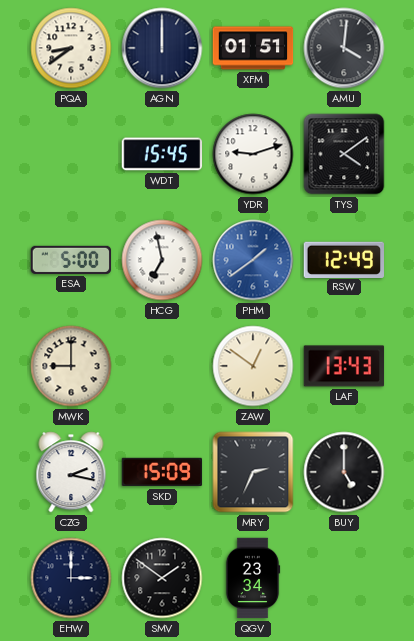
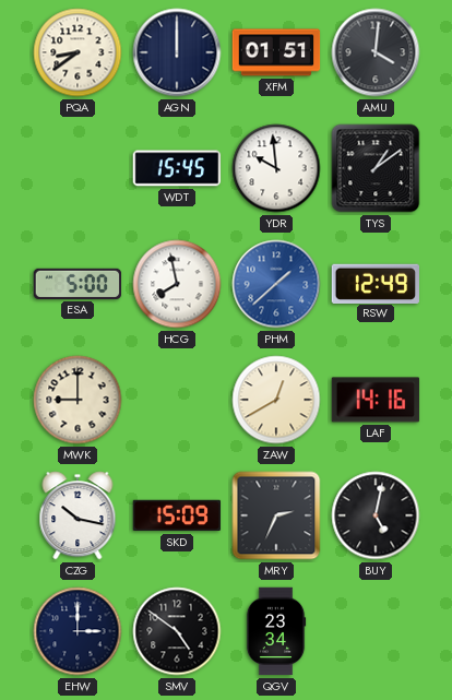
YDR: 9:12 -> 9:59 (276, 168)
TYS: 4:09 -> 1:09 (376, 168)
HCG: 6:58 -> 7:58 (177, 284)
PHM: 1:39 -> 1:38 (276, 284)
ZAW: 12:51 -> 12:40 (276, 400)
LAF: 13:43 -> 14:16 (376, 400)
CZG: 2:17 -> 10:17 (78, 515)
BUY: 5:00 -> 5:02 (376, 515)
SMV: 1:51 -> 4:51 (177, 631)
